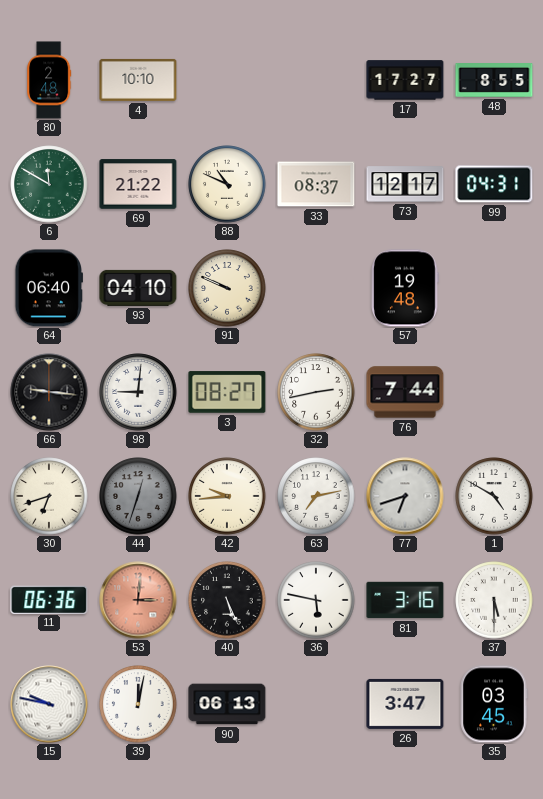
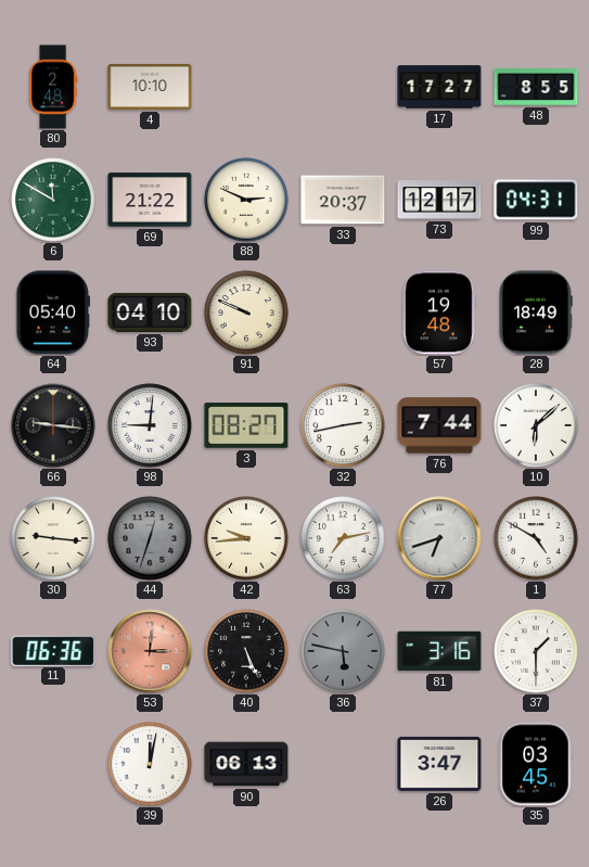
88: 10:49 -> 2:49 (246, 200)
33: 08:37 -> 20:37 (343, 200)
64: 06:40 -> 05:40 (52, 313)
28: none -> 18:49 (536, 313)
10: none -> 6:08 (536, 425)
30: 6:42 -> 9:16 (53, 538)
36 dial: white -> grey (343, 651)
37: 5:30 -> 1:30 (536, 651)
15: 9:47 -> none (49, 704)
